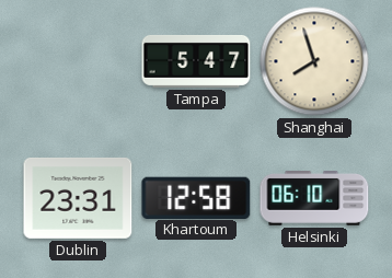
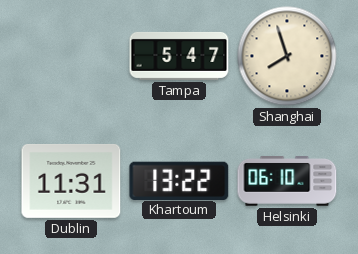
Dublin: 23:31 -> 11:31 (71, 181)
Khartoum: 12:58 -> 13:22 (179, 180)
